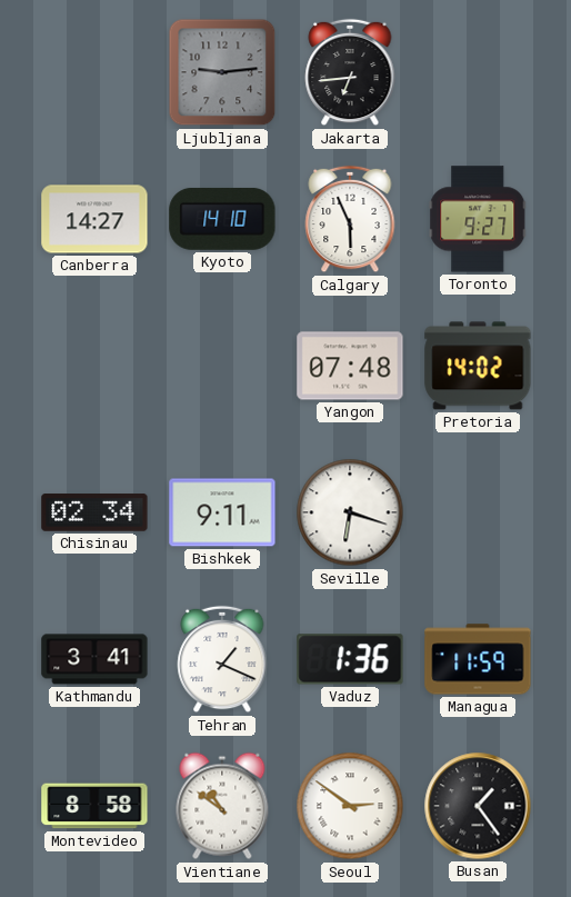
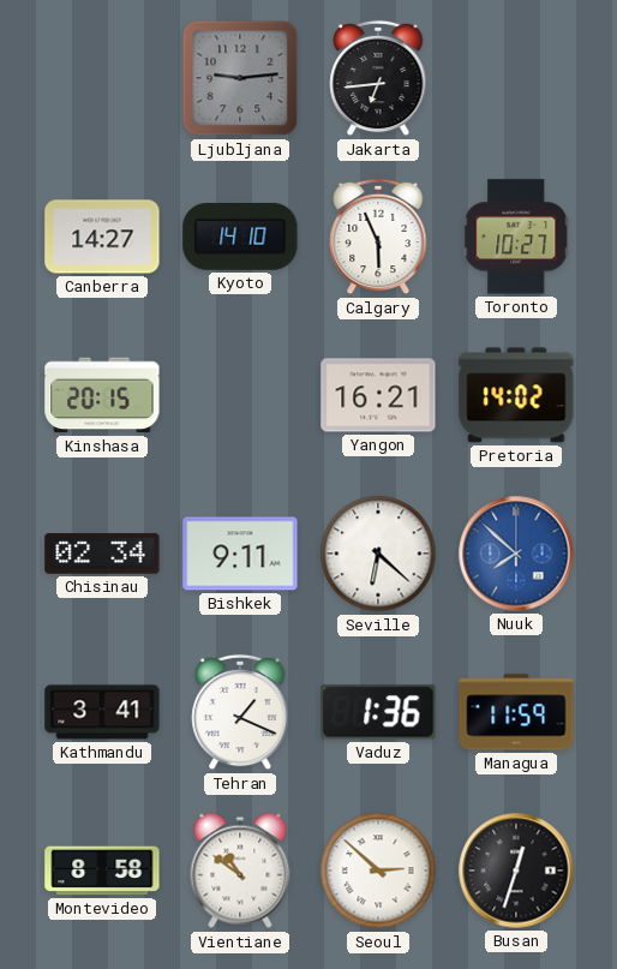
Toronto: 9:27 -> 10:27 (516, 237)
Kinshasa: none -> 20:15 (102, 395)
Yangon: 07:48 -> 16:21 (378, 395)
Seville: 6:18 -> 6:22 (378, 554)
Nuuk: none -> 7:52 (516, 554)
Seoul: 2:51 -> 2:52 (378, 871)
Busan: 1:24 -> 12:33 (516, 871)
